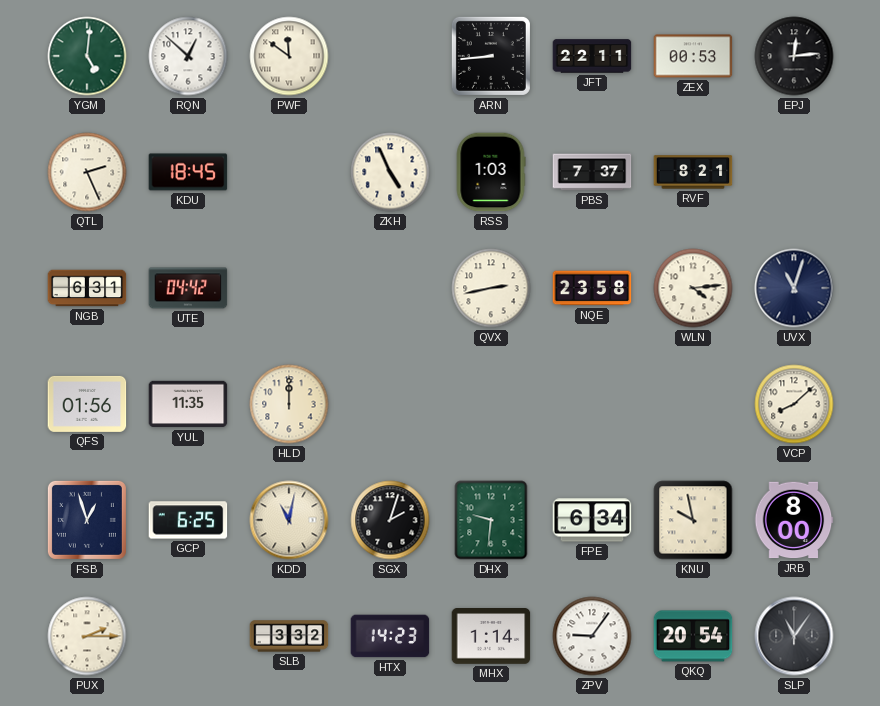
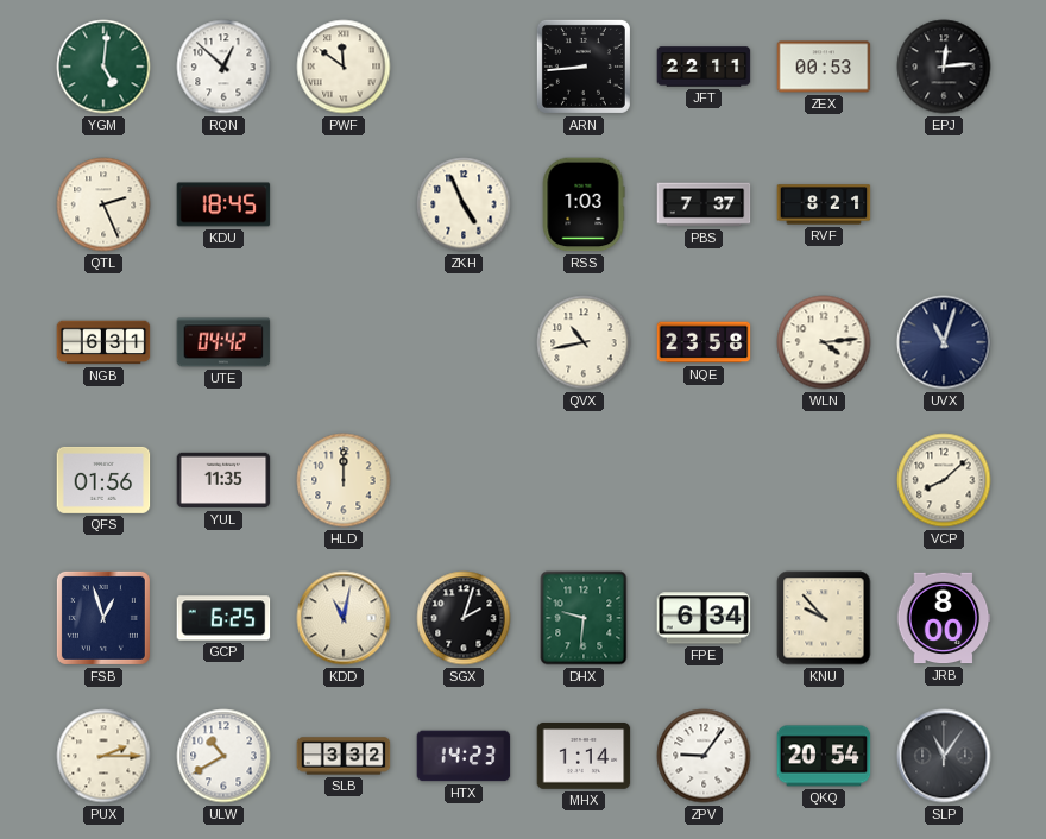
QVX: 2:43 -> 10:43 (584, 342)
KNU: 9:58 -> 9:53 (824, 618)
ULW: none -> 10:40 (223, 756)
